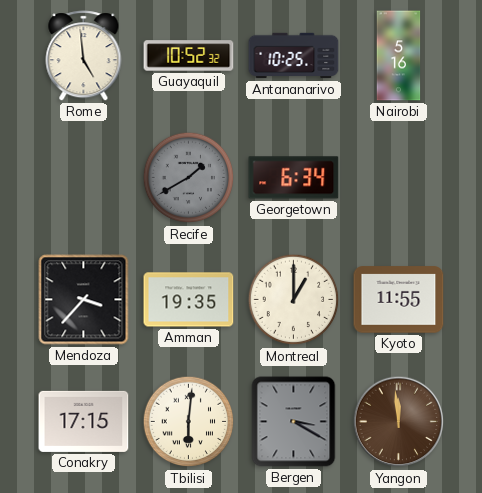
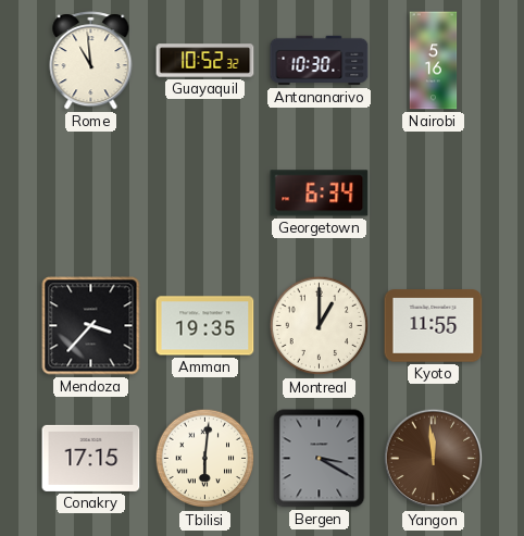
Rome: 4:59 -> 10:59 (91, 61)
Antananarivo: 10:25 -> 10:30 (320, 61)
Recife: 1:40 -> none (189, 178)
